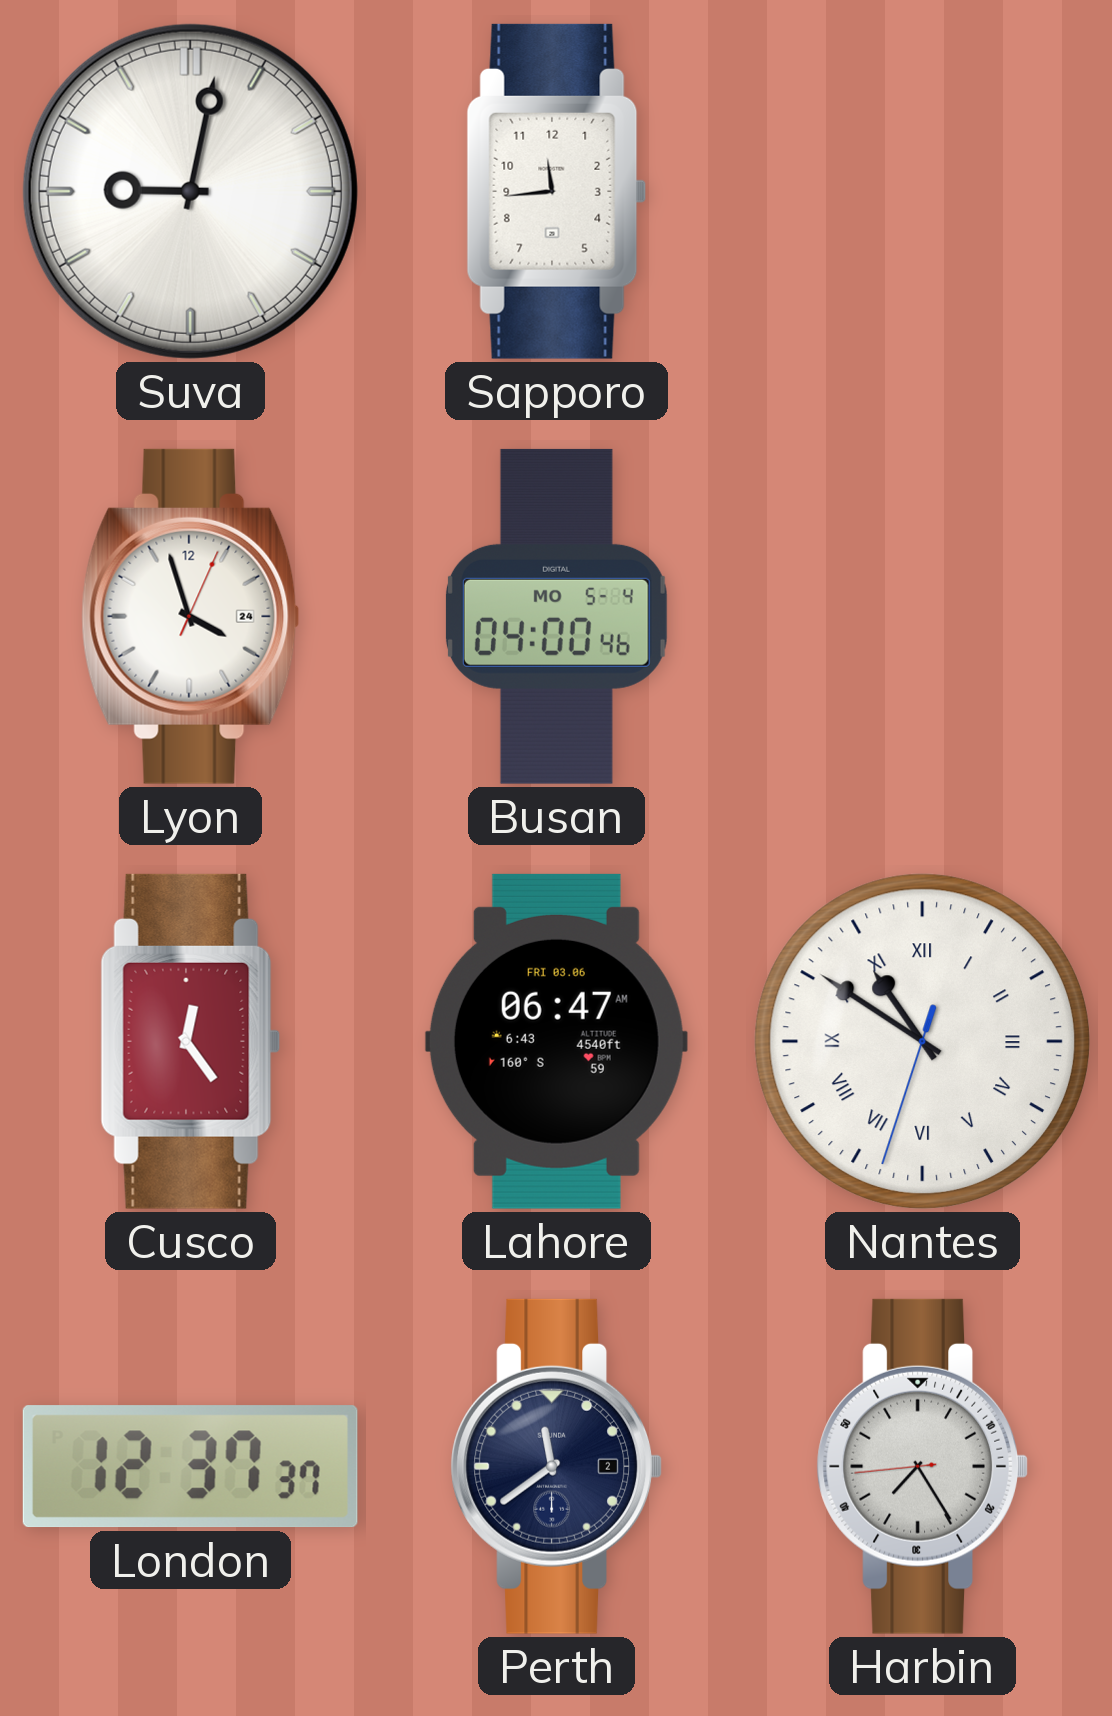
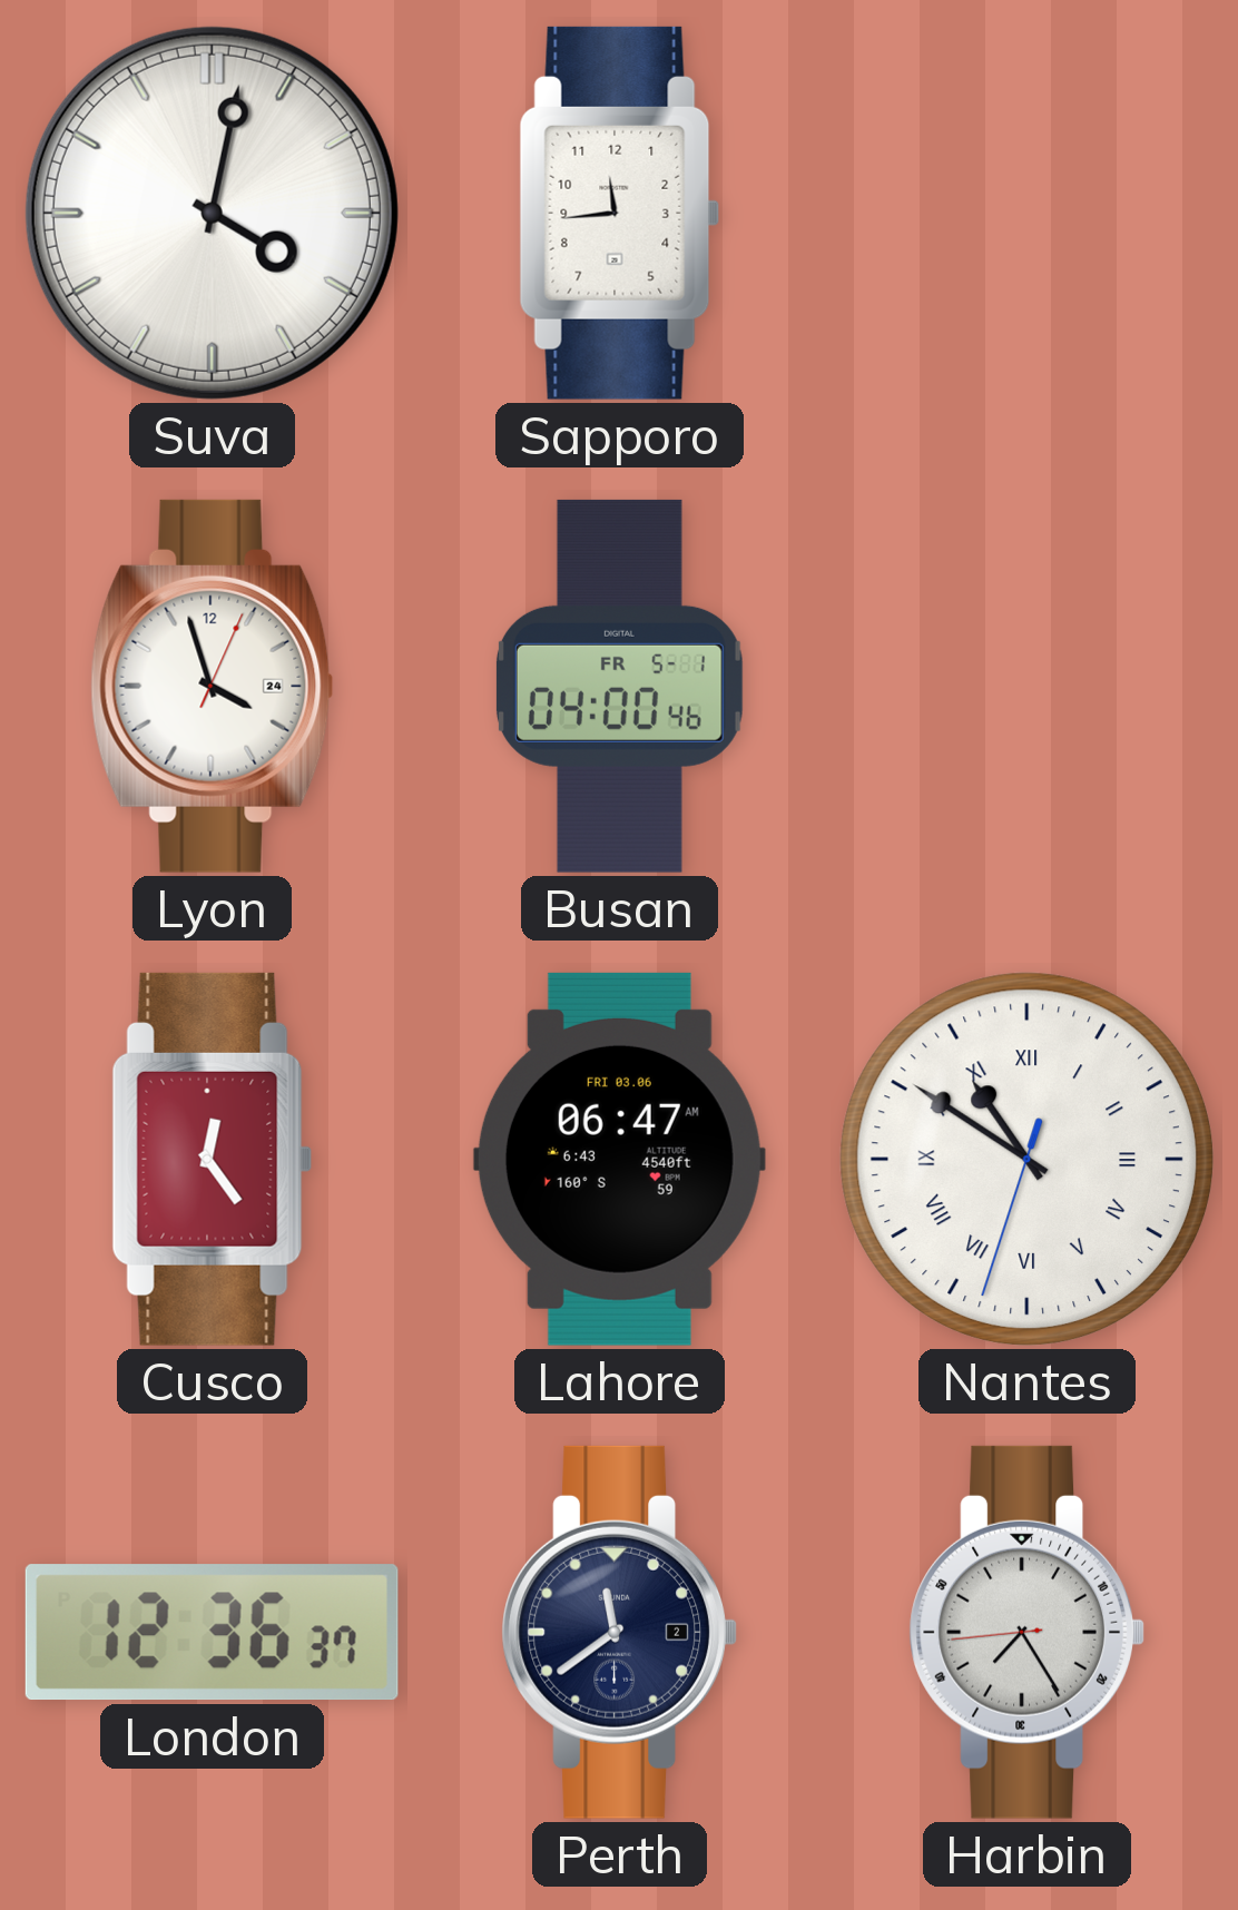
Suva: 9:02 -> 4:02 (212, 213)
Busan date: MO 5-4 -> FR 5-1 (619, 686)
London: 12:37 -> 12:36 (212, 1633)
